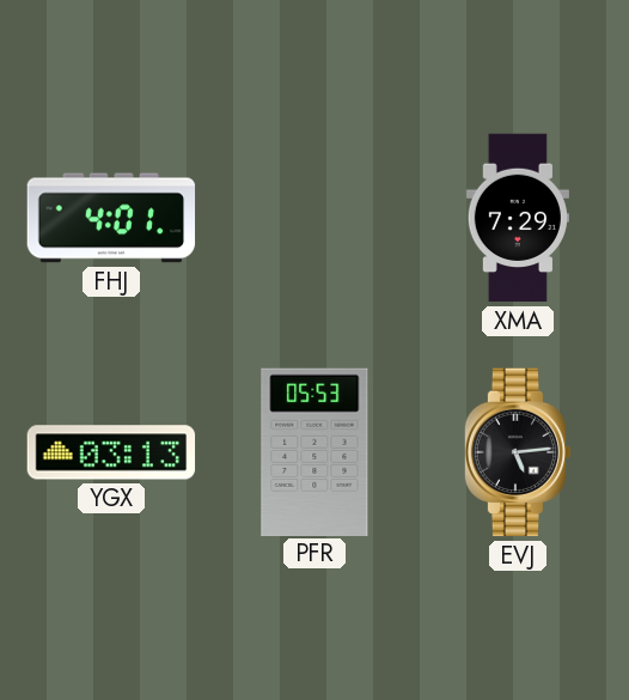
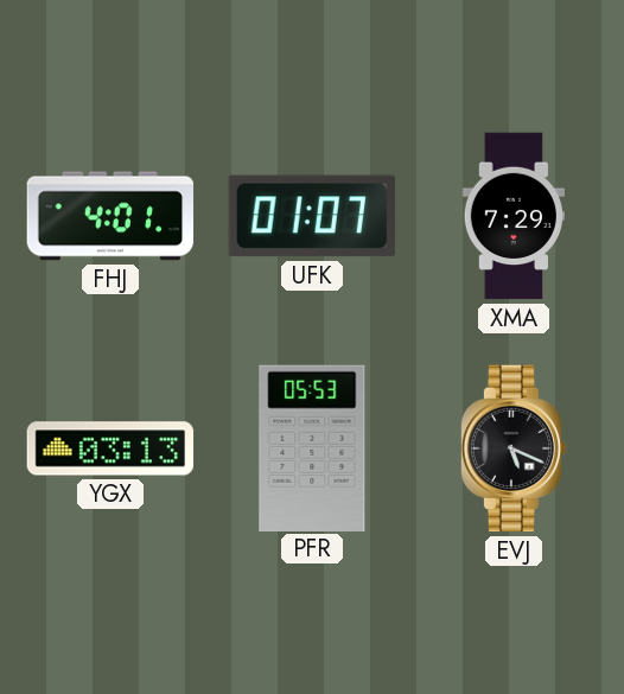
UFK: none -> 01:07 (312, 216)
EVJ: 5:14 -> 5:19 (514, 448)
